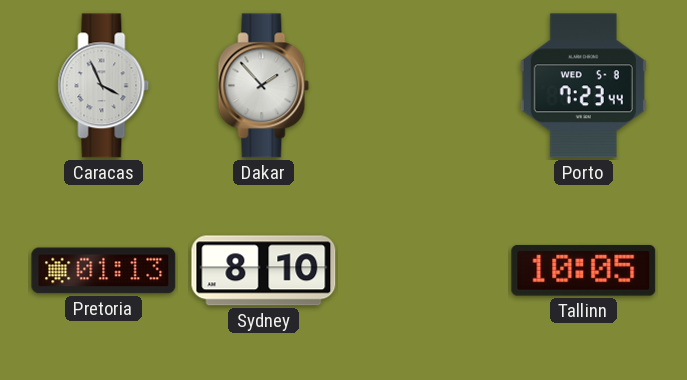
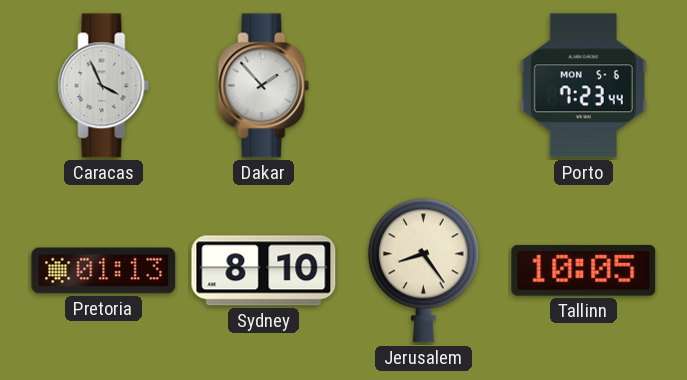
Porto date: WED 5-8 -> MON 5-6 (583, 86)
Jerusalem: none -> 8:24 (423, 270)
